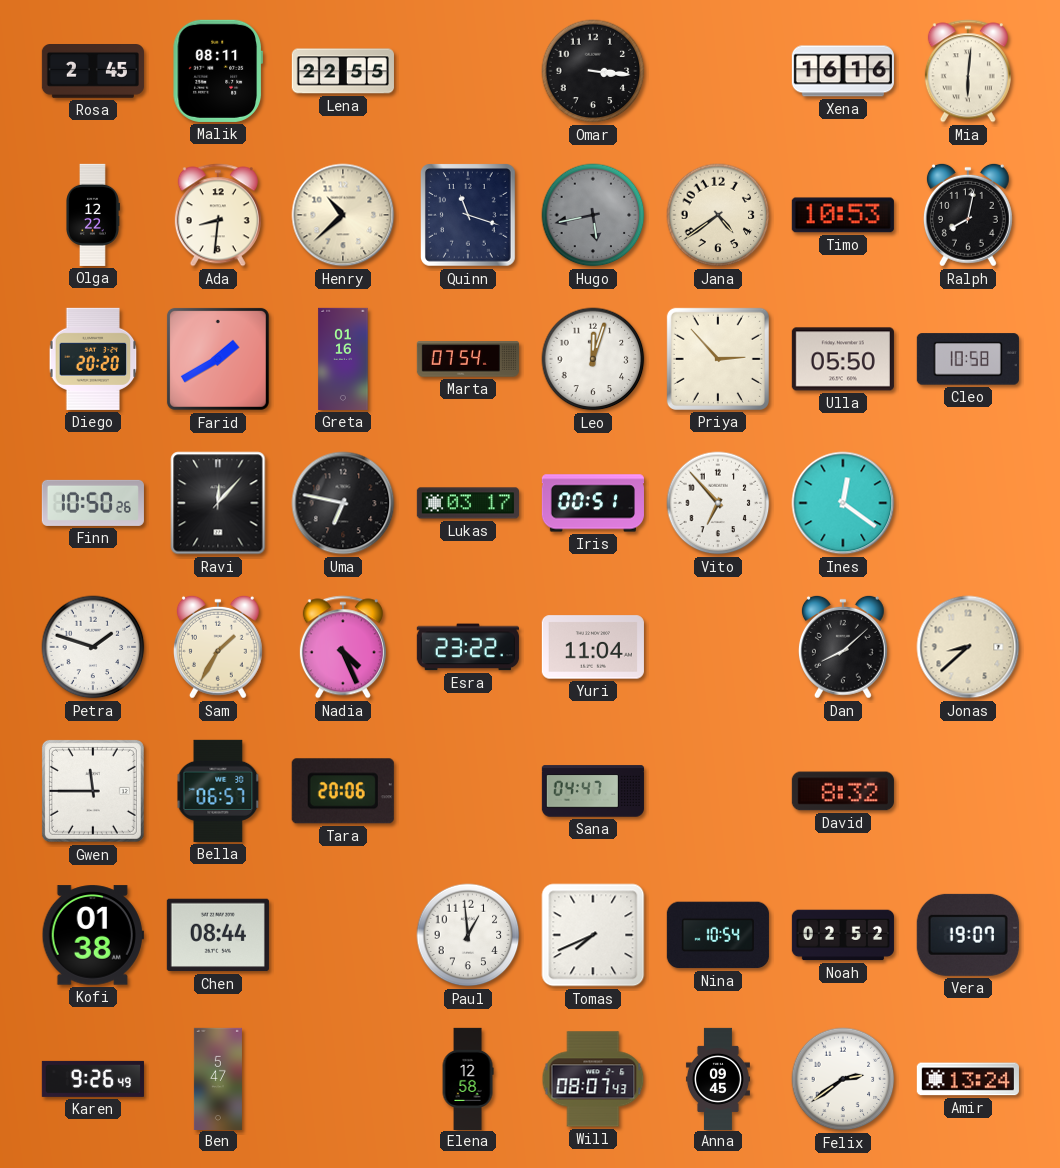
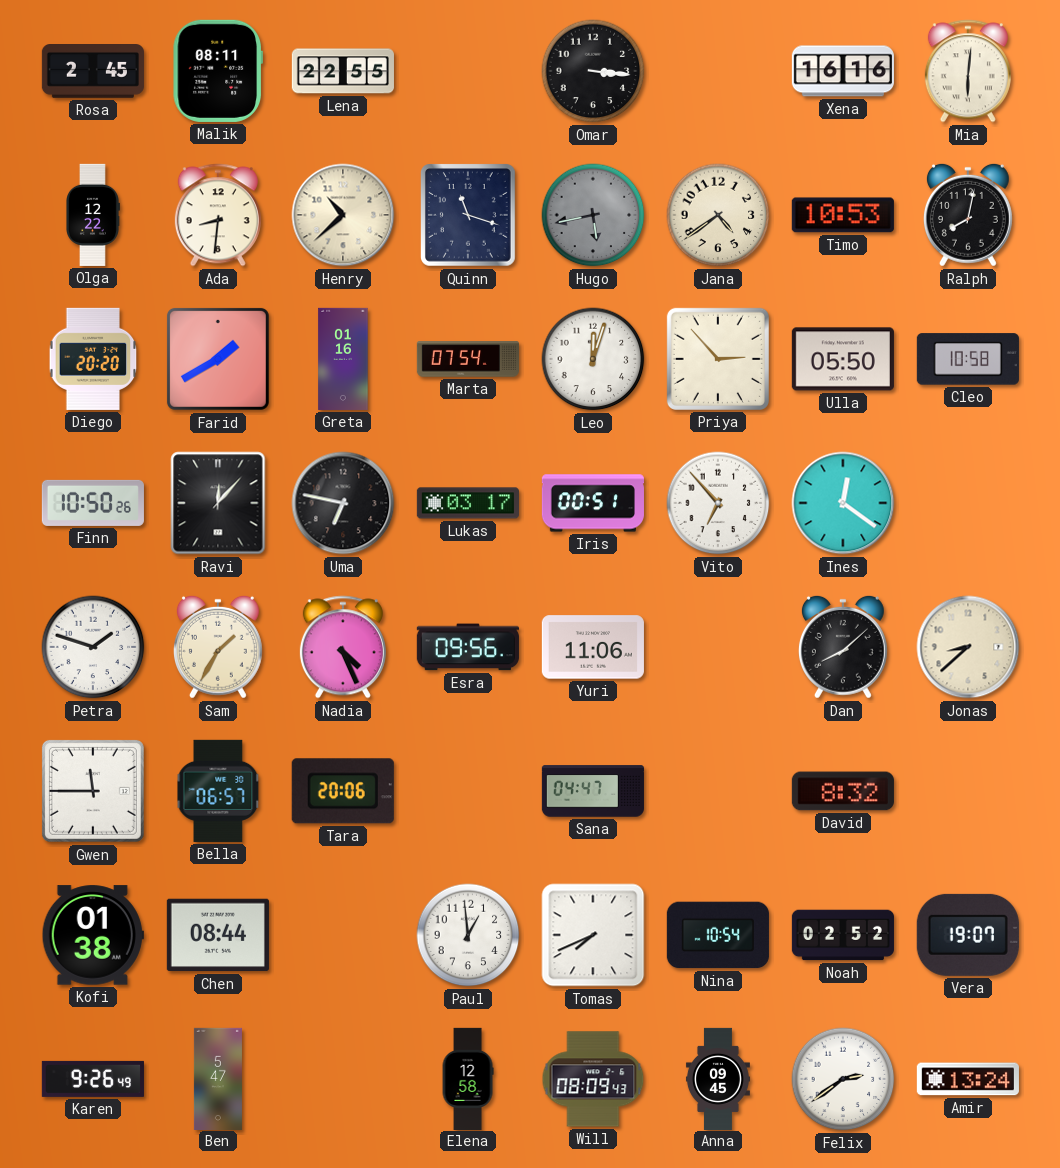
Esra: 23:22 -> 09:56 (468, 647)
Yuri: 11:04 -> 11:06 (593, 647)
Will: 08:07 -> 08:09 (593, 1079)
